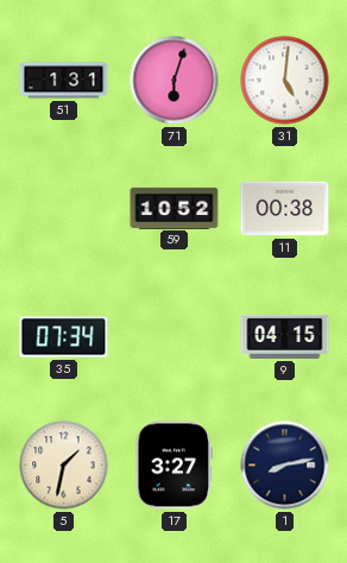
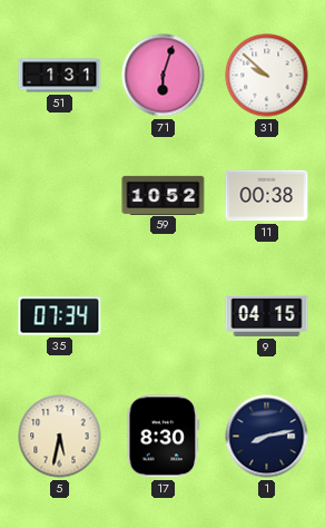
31: 5:01 -> 9:52 (267, 76)
5: 1:32 -> 5:32 (60, 437)
17: 3:27 -> 8:30 (164, 437)
